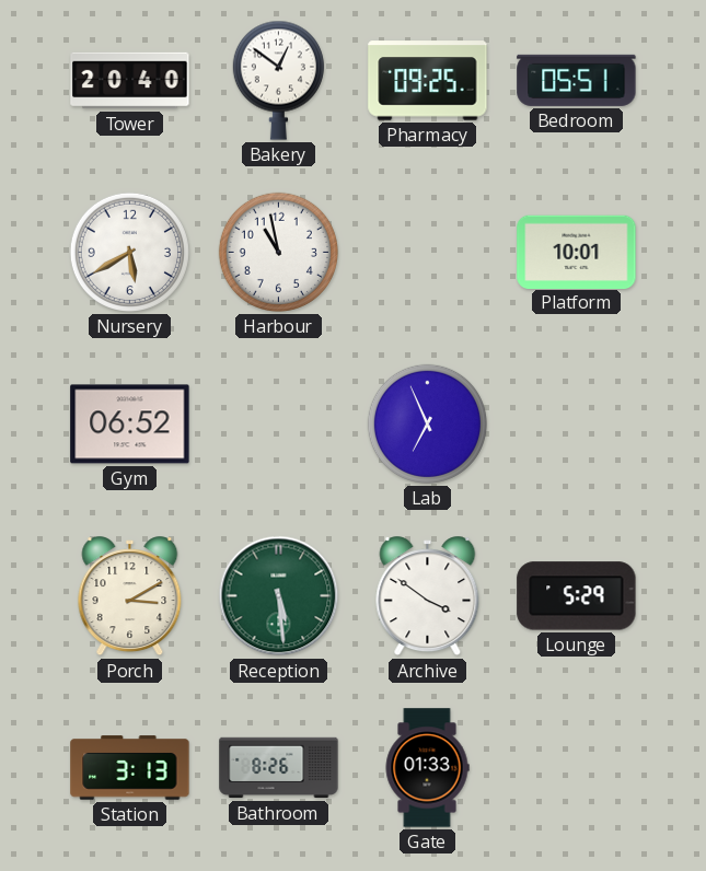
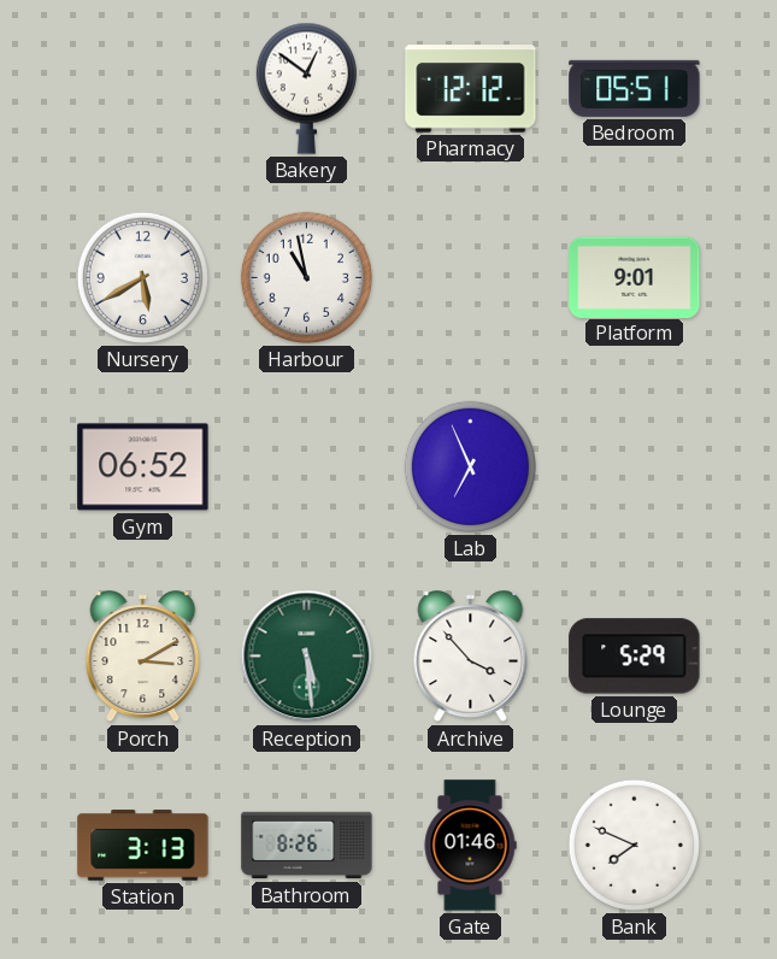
Tower: 20:40 -> none (130, 81)
Pharmacy: 09:25 -> 12:12 (471, 89)
Platform: 10:01 -> 9:01 (635, 277)
Archive: 3:51 -> 3:53 (471, 657)
Gate: 01:33 -> 01:46 (470, 846)
Bank: none -> 7:49 (634, 845)
